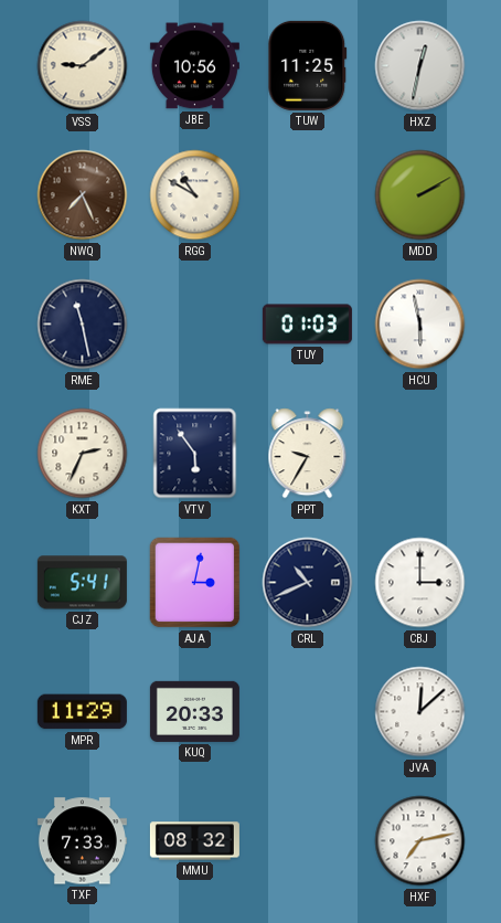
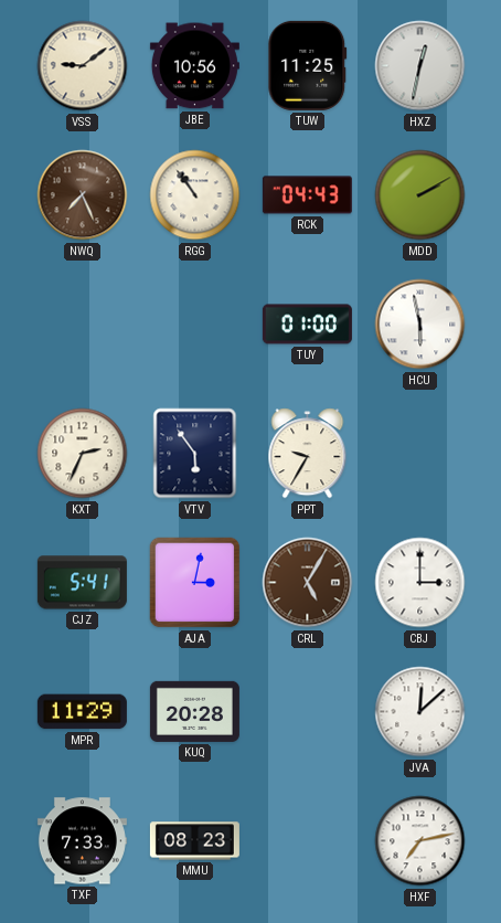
RGG: 10:50 -> 10:54 (195, 195)
RCK: none -> 04:43 (307, 195)
RME: 11:28 -> none (83, 325)
TUY: 01:03 -> 01:00 (307, 325)
CRL: 10:41 -> 5:05 (308, 583)
CRL dial: navy -> brown (308, 583)
KUQ: 20:33 -> 20:28 (194, 711)
MMU: 08:32 -> 08:23 (194, 841)
